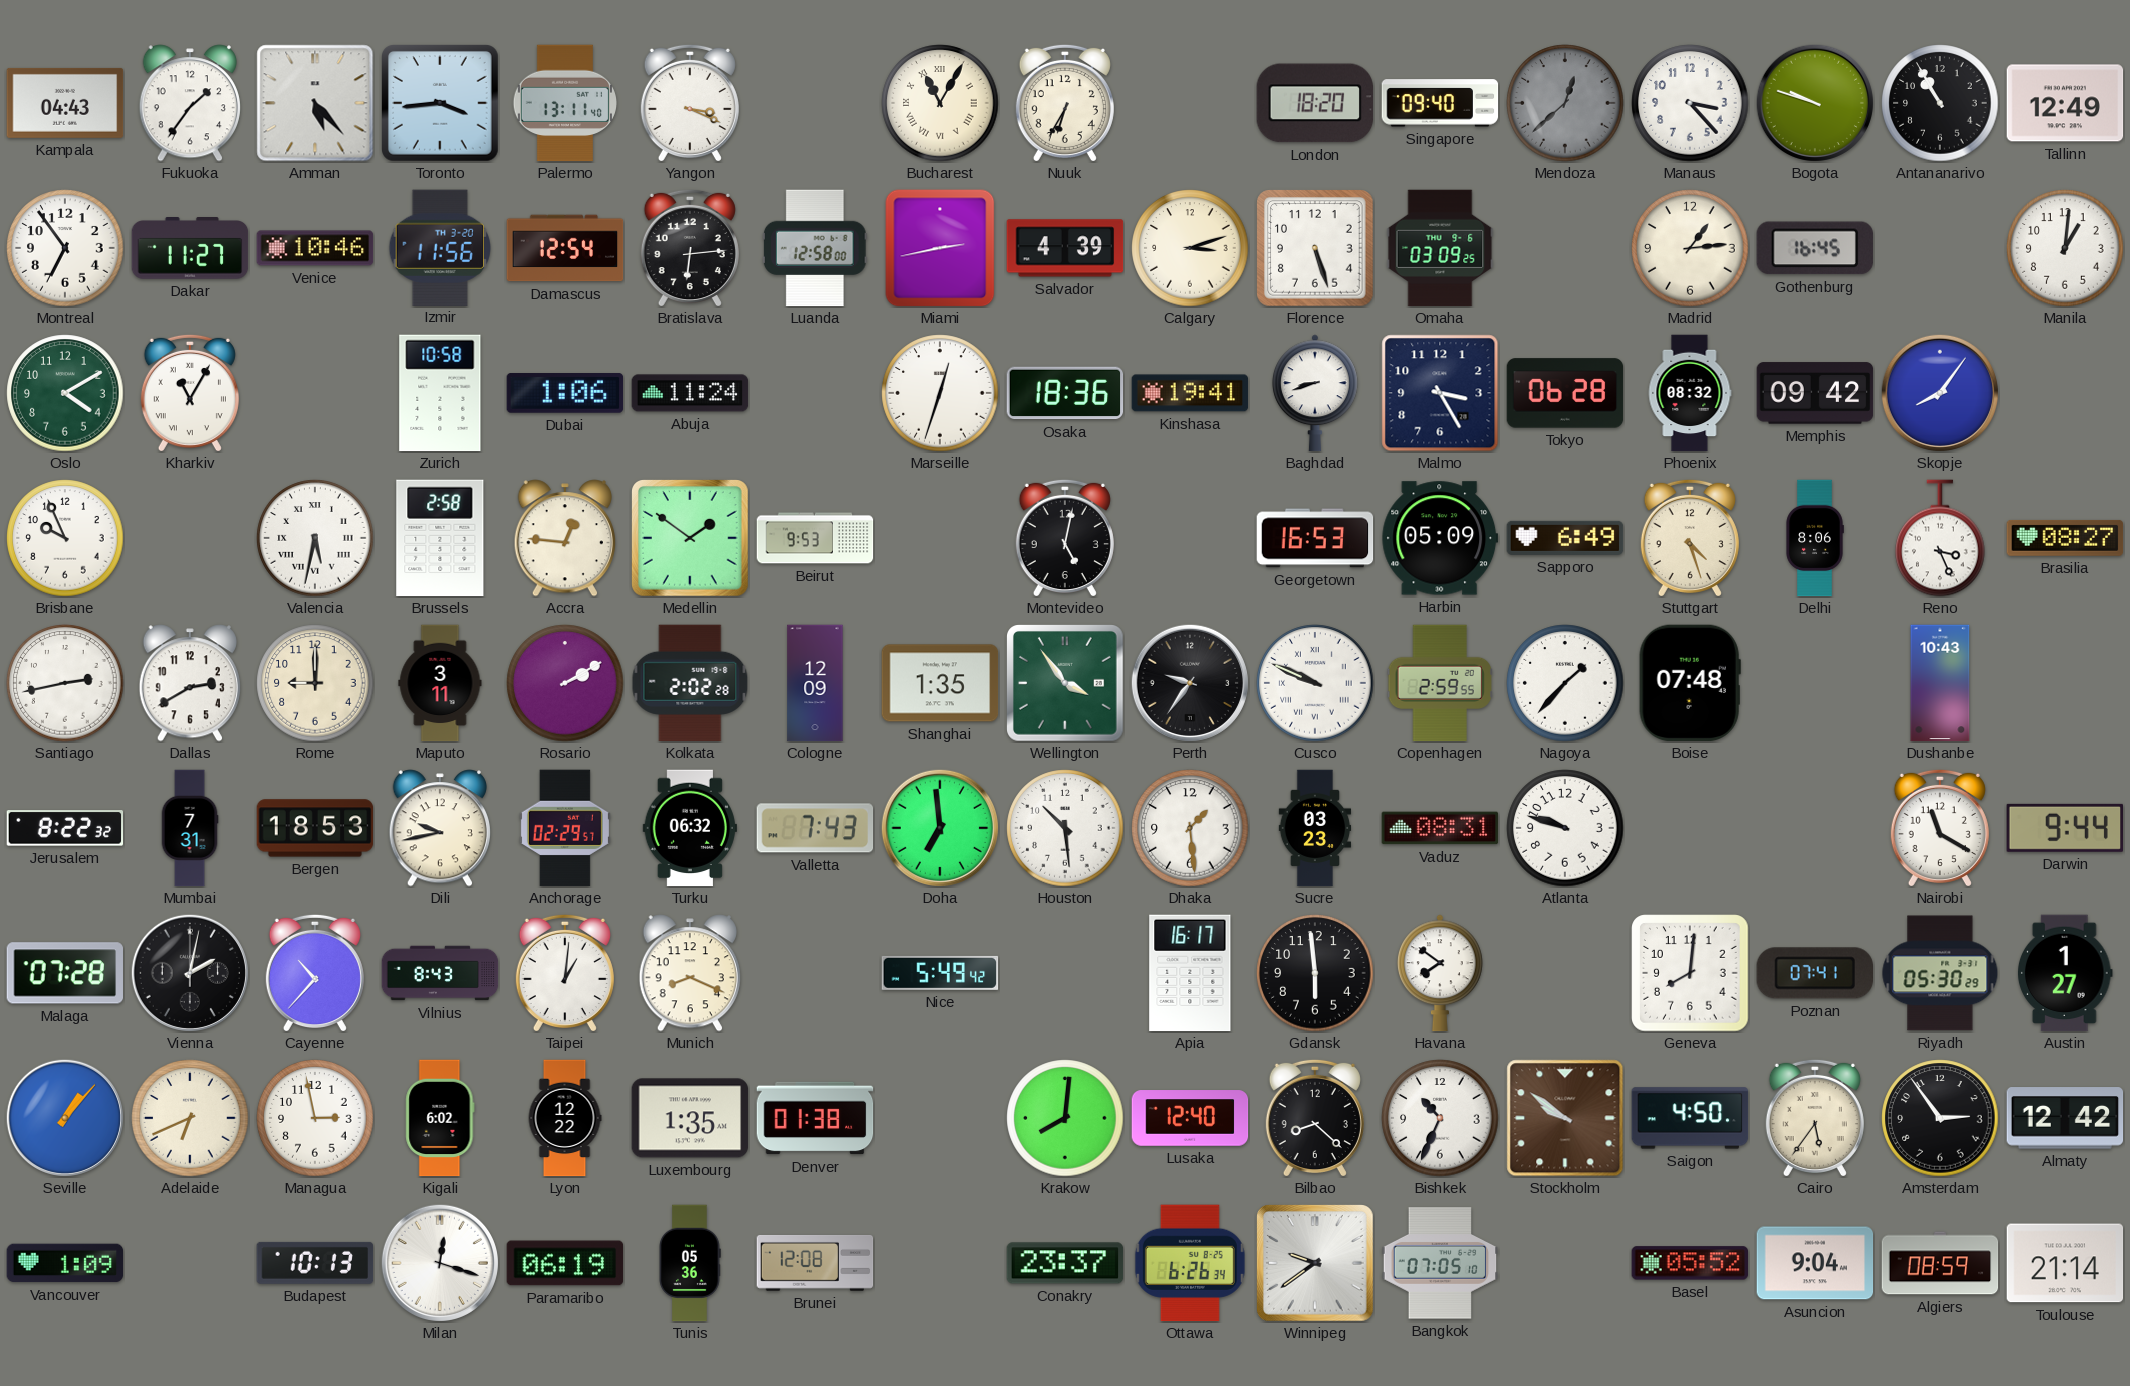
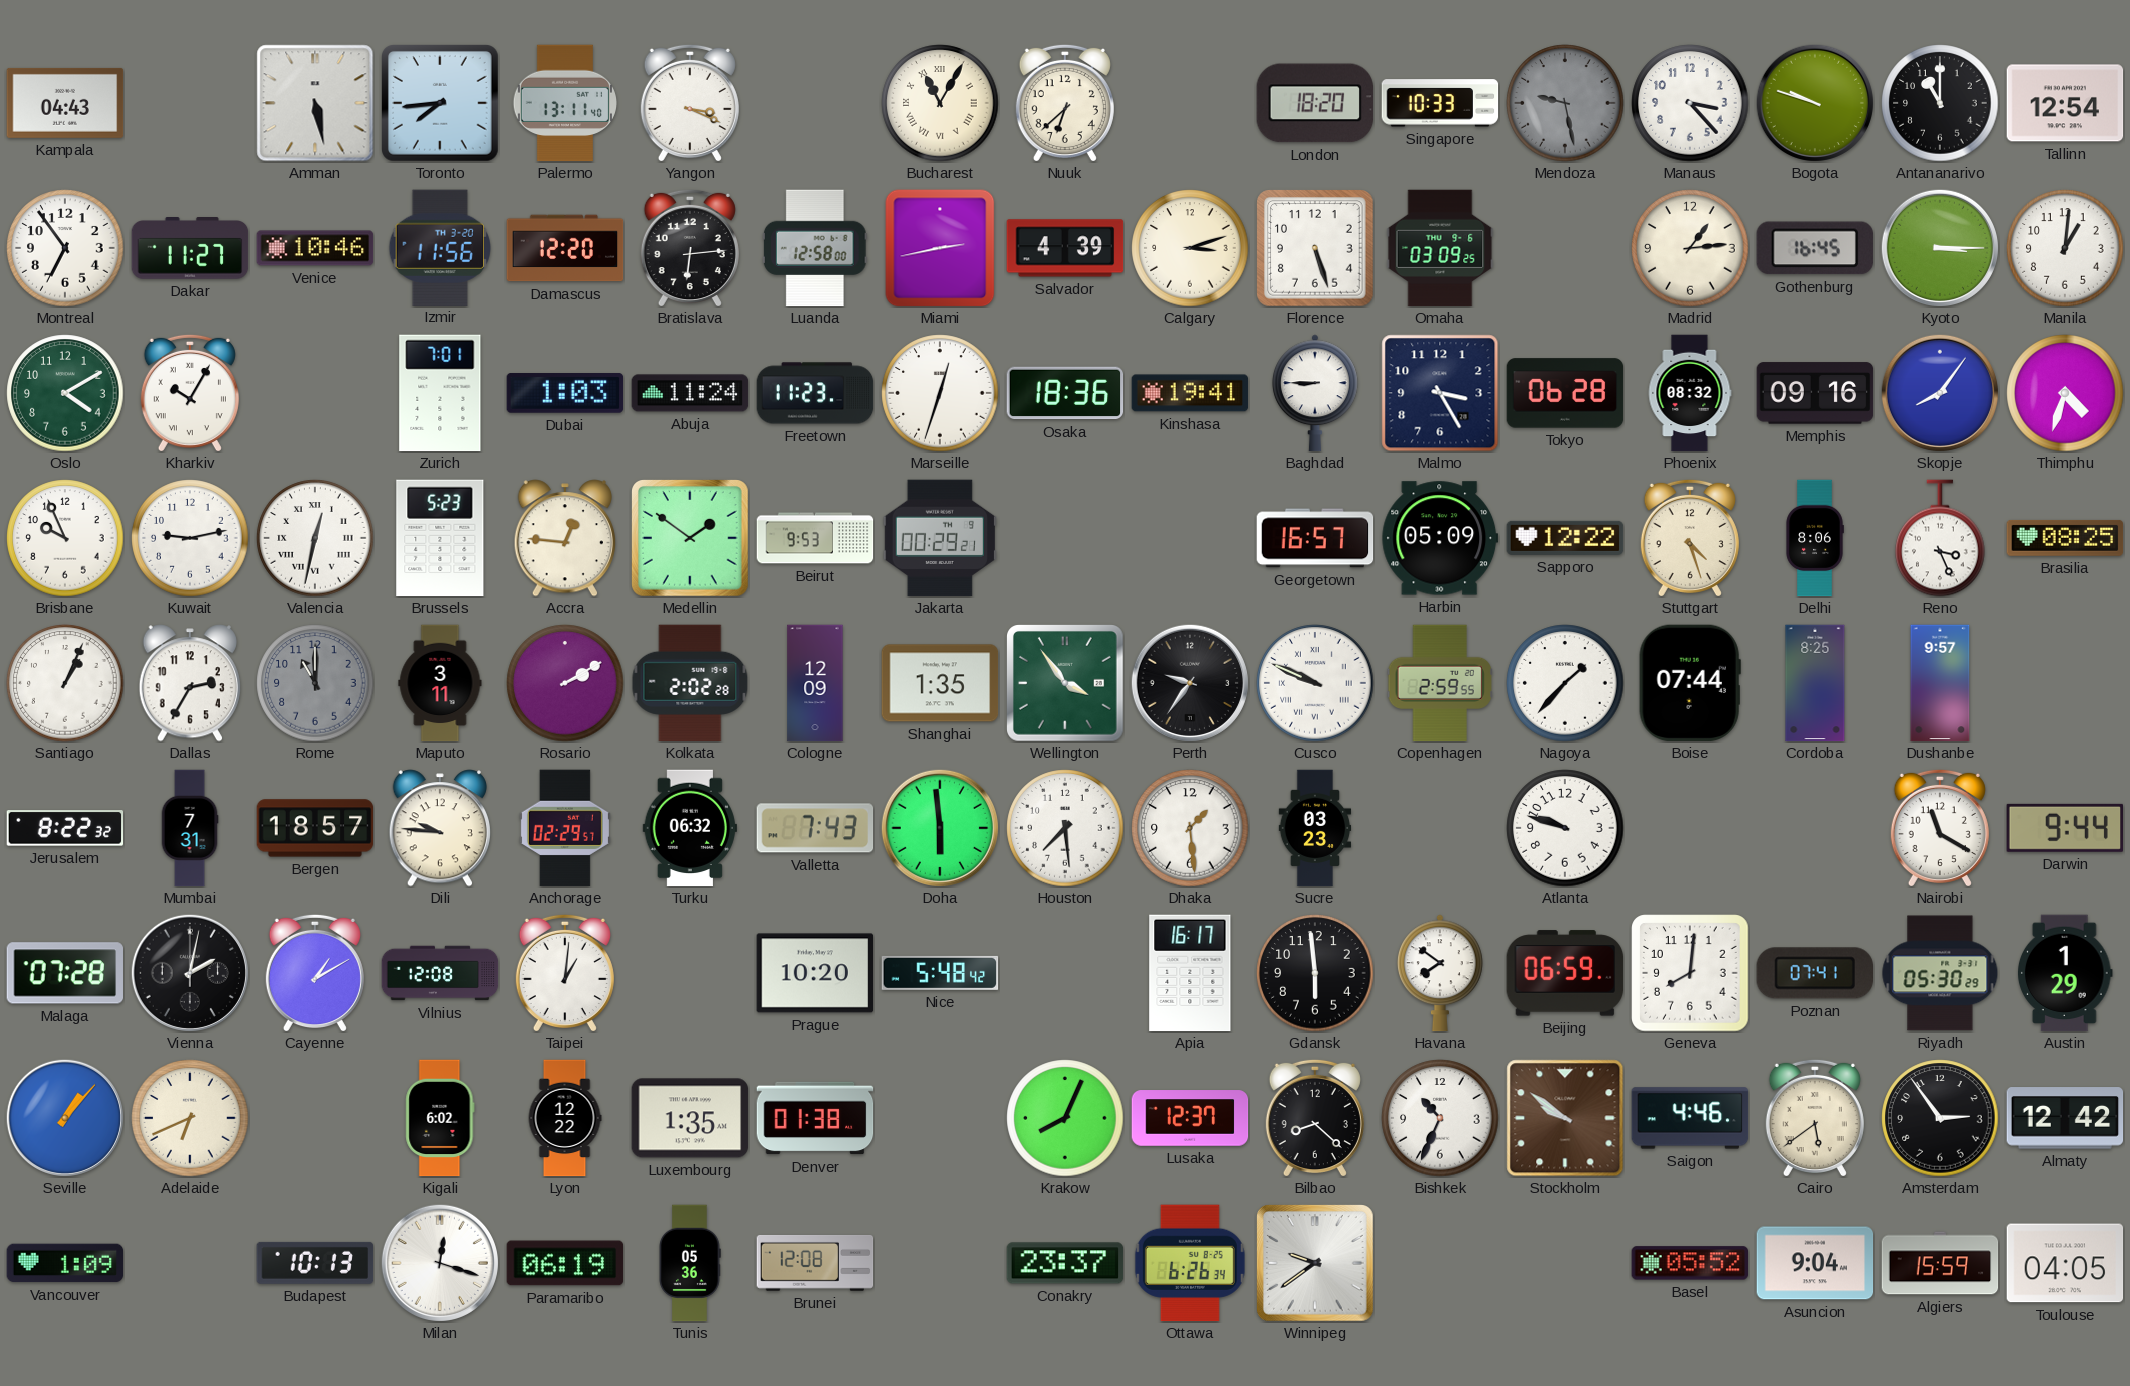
Fukuoka: 1:36 -> none (190, 103)
Amman: 5:23 -> 5:28 (315, 103)
Toronto: 3:44 -> 7:44 (441, 104)
Nuuk: 6:35 -> 6:38 (1065, 103)
Singapore: 09:40 -> 10:33 (1440, 103)
Mendoza: 12:38 -> 9:28 (1565, 103)
Antananarivo: 10:55 -> 11:00 (1940, 103)
Tallinn: 12:49 -> 12:54 (2065, 103)
Damascus: 12:54 -> 12:20 (565, 248)
Kyoto: none -> 3:15 (1940, 248)
Kharkiv: 11:05 -> 10:05 (190, 393)
Zurich: 10:58 -> 7:01 (440, 393)
Dubai: 1:06 -> 1:03 (565, 394)
Freetown: none -> 11:23 (815, 393)
Baghdad: 8:42 -> 8:45 (1315, 393)
Memphis: 09:42 -> 09:16 (1815, 393)
Thimphu: none -> 4:33 (2065, 393)
Kuwait: none -> 9:13 (190, 538)
Valencia: 5:32 -> 12:32 (315, 538)
Brussels: 2:58 -> 5:23 (440, 538)
Jakarta: none -> 00:29 (940, 538)
Montevideo: 5:02 -> none (1065, 538)
Georgetown: 16:53 -> 16:57 (1315, 538)
Sapporo: 6:49 -> 12:22 (1565, 538)
Brasilia: 08:27 -> 08:25 (2065, 538)
Santiago: 2:43 -> 1:04 (65, 683)
Dallas: 2:40 -> 2:35 (190, 683)
Rome: 9:00 -> 11:00 (315, 683)
Rome dial: cream -> grey (315, 683)
Boise: 07:48 -> 07:44 (1690, 683)
Cordoba: none -> 8:25 (1815, 683)
Dushanbe: 10:43 -> 9:57 (1940, 683)
Bergen: 18:53 -> 18:57 (315, 828)
Dili: 9:43 -> 9:46 (440, 828)
Doha: 6:59 -> 5:59 (940, 828)
Houston: 10:29 -> 7:29 (1065, 828)
Vaduz: 08:31 -> none (1440, 828)
Cayenne: 10:37 -> 1:10 (315, 973)
Vilnius: 8:43 -> 12:08 (440, 973)
Munich: 8:19 -> none (690, 973)
Prague: none -> 10:20 (815, 973)
Nice: 5:49 -> 5:48 (940, 973)
Beijing: none -> 06:59 (1565, 973)
Austin: 1:27 -> 1:29 (2066, 973)
Managua: 2:58 -> none (315, 1118)
Krakow: 8:01 -> 8:04 (1065, 1118)
Lusaka: 12:40 -> 12:37 (1190, 1118)
Saigon: 4:50 -> 4:46 (1690, 1118)
Cairo: 5:36 -> 5:39 (1815, 1118)
Bangkok: 07:05 -> none (1440, 1263)
Algiers: 08:59 -> 15:59 (1940, 1263)
Toulouse: 21:14 -> 04:05 (2065, 1263)
